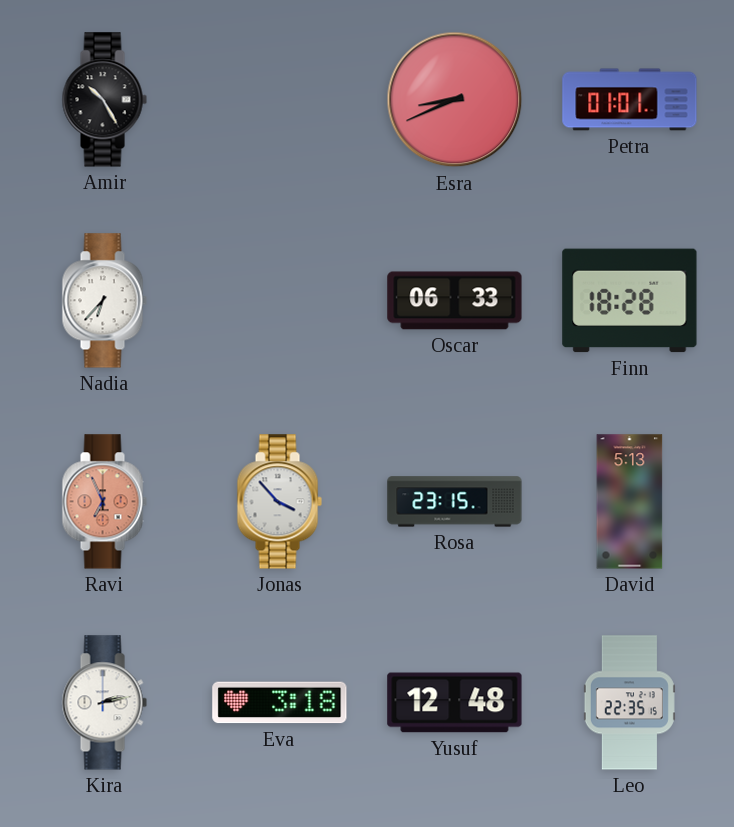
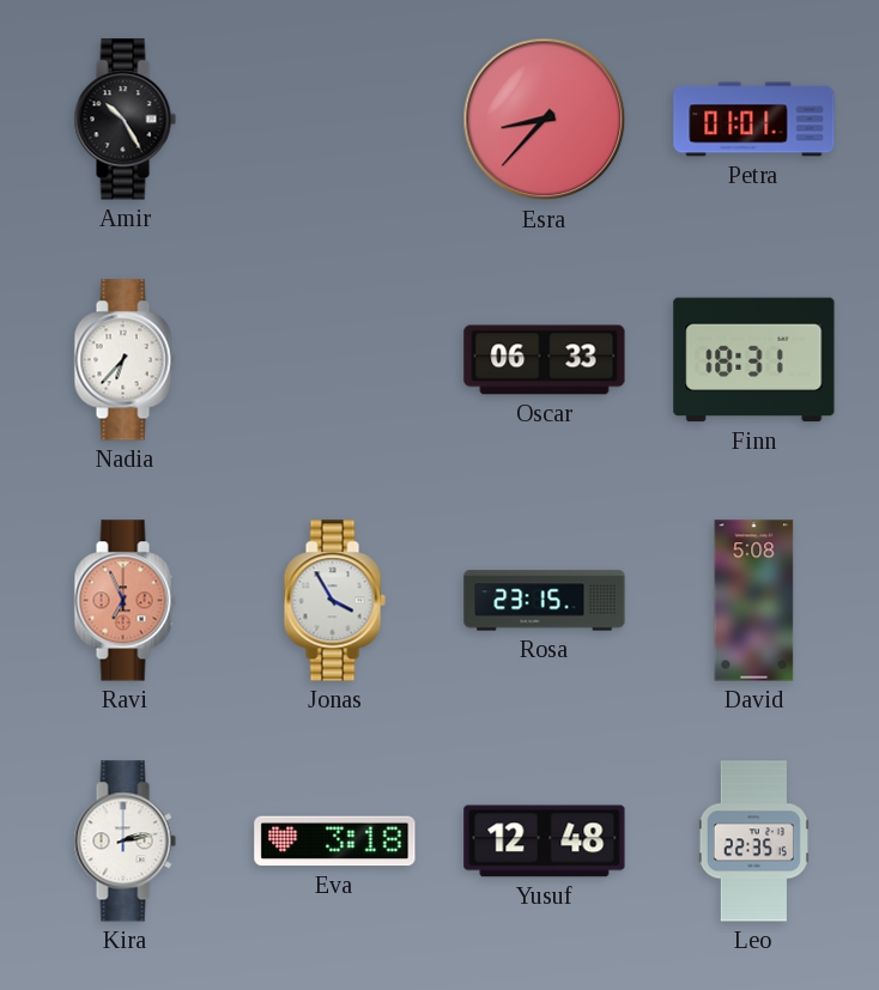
Esra: 8:41 -> 8:37 (545, 120)
Finn: 18:28 -> 18:31 (754, 360)
Jonas: 3:53 -> 3:55 (334, 601)
David: 5:13 -> 5:08 (754, 601)
